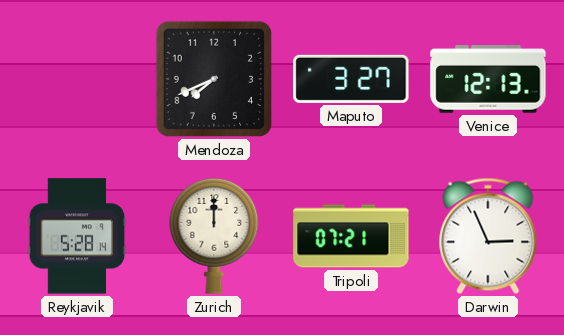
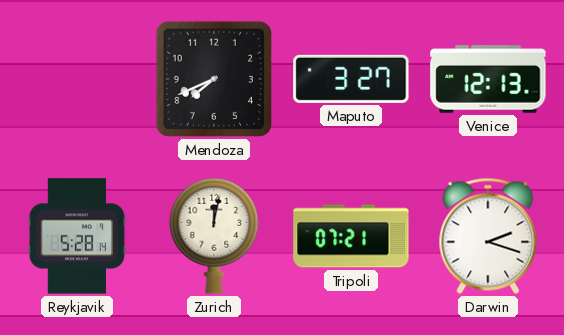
Zurich: 12:00 -> 12:02 (214, 236)
Darwin: 2:56 -> 2:18 (488, 236)
